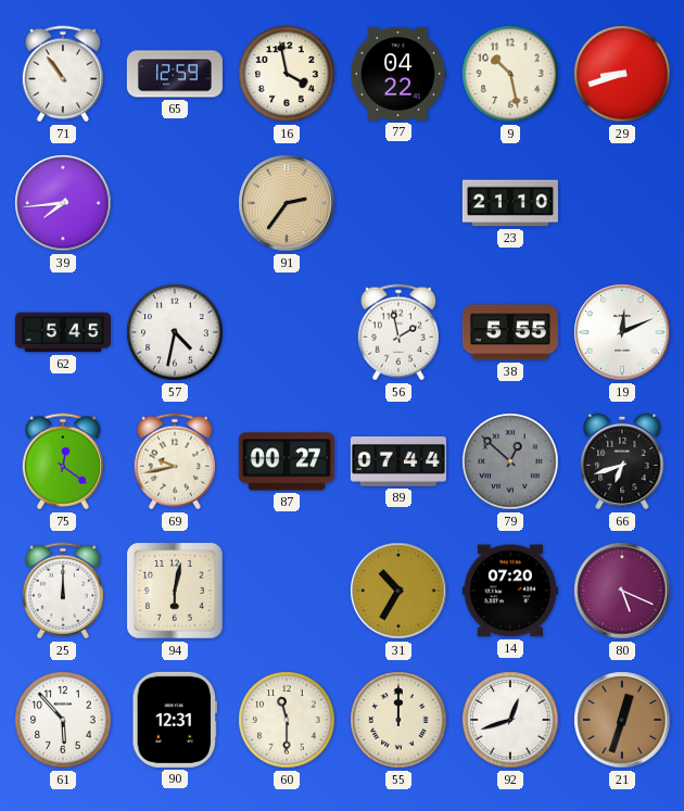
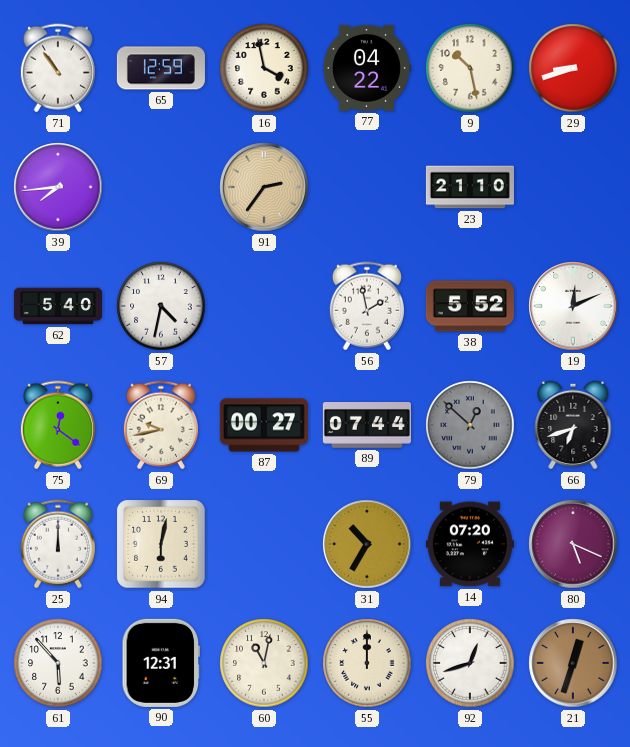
62: 5:45 -> 5:40 (58, 306)
38: 5:55 -> 5:52 (470, 306)
60: 11:30 -> 11:02 (264, 663)
